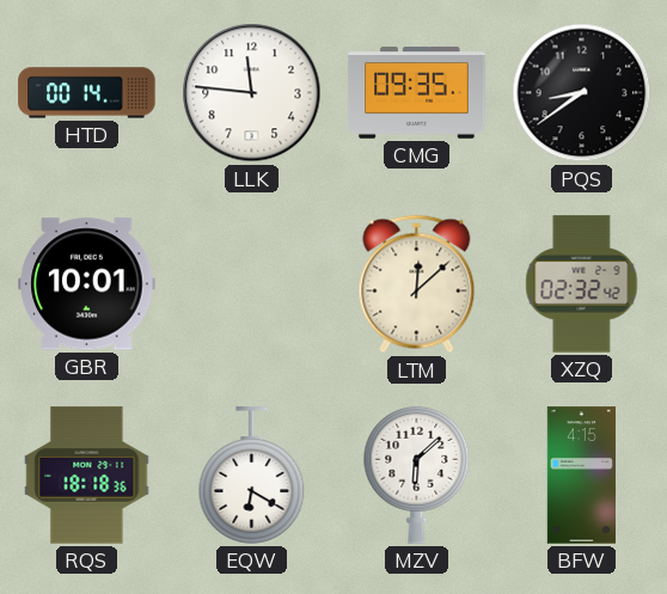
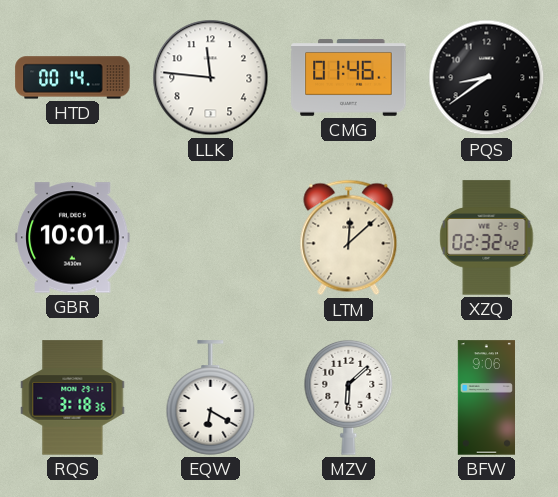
CMG: 09:35 -> 01:46 (349, 78)
RQS: 18:18 -> 3:18 (73, 398)
BFW: 4:15 -> 9:06 (486, 398)
